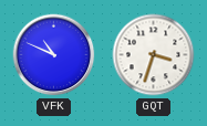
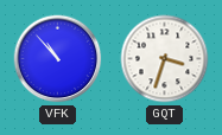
VFK: 10:49 -> 10:53 (58, 59)
